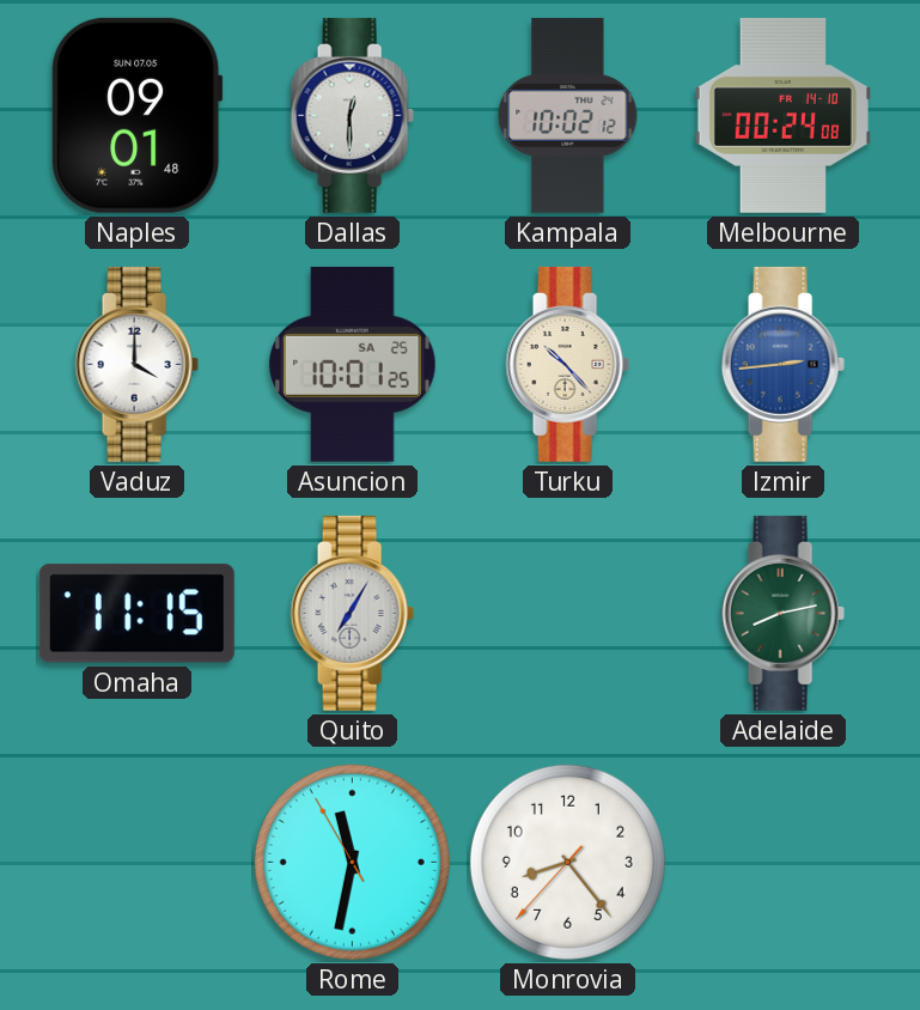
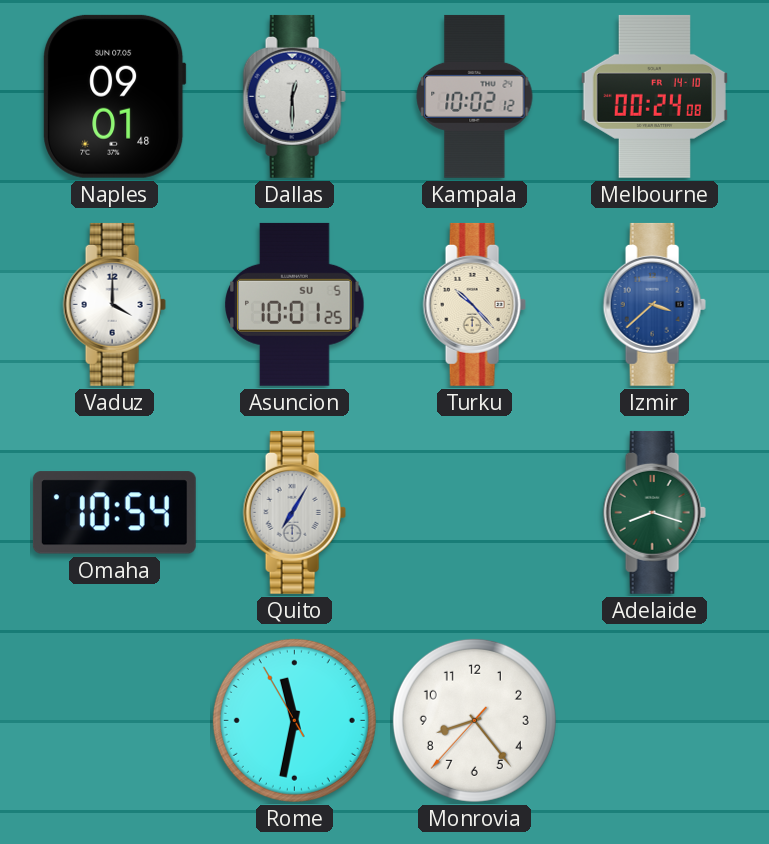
Asuncion date: SA 25 -> SU 5 (295, 304)
Izmir: 2:44 -> 3:38 (654, 304)
Omaha: 11:15 -> 10:54 (114, 513)
Adelaide: 8:13 -> 8:18 (654, 512)
